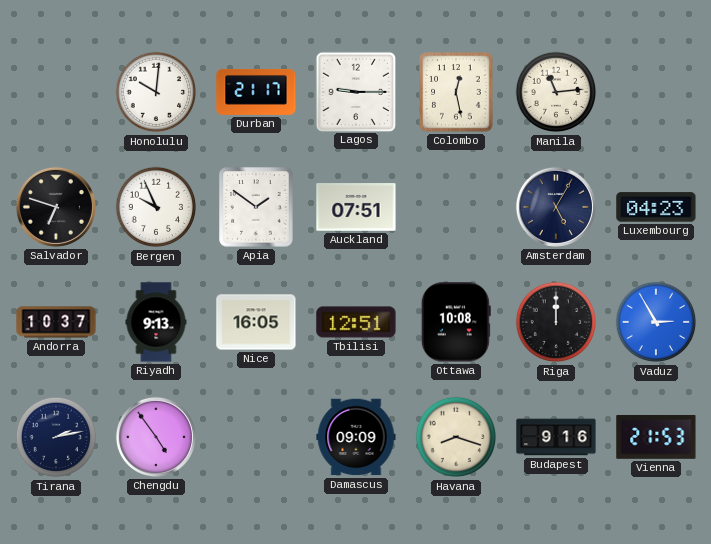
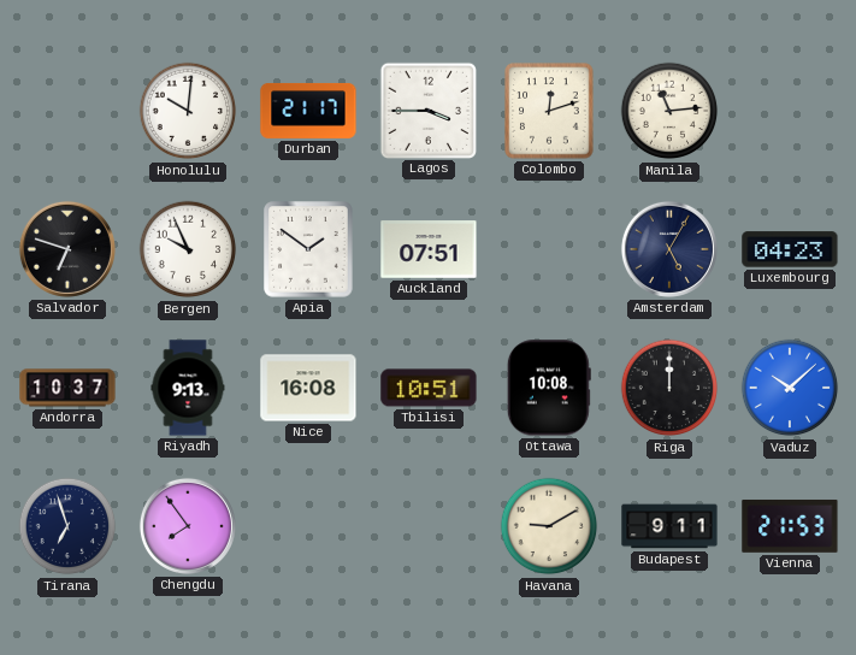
Lagos: 9:15 -> 3:45 (427, 110)
Colombo: 12:28 -> 12:12 (549, 111)
Nice: 16:05 -> 16:08 (308, 388)
Tbilisi: 12:51 -> 10:51 (429, 388)
Vaduz: 2:55 -> 10:08 (790, 388)
Tirana: 2:13 -> 6:57 (67, 526)
Chengdu: 4:54 -> 7:54 (188, 526)
Damascus: 09:09 -> none (356, 437)
Havana: 8:18 -> 9:10 (549, 526)
Budapest: 9:16 -> 9:11 (669, 526)
